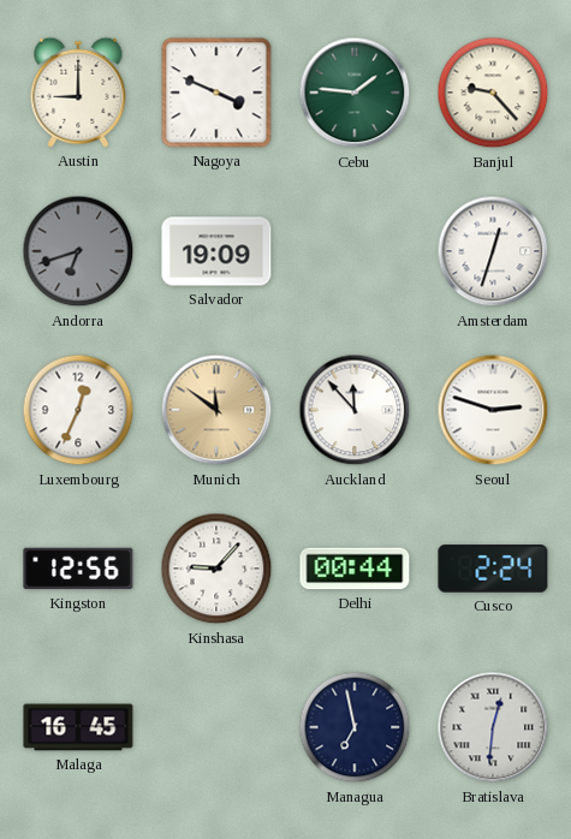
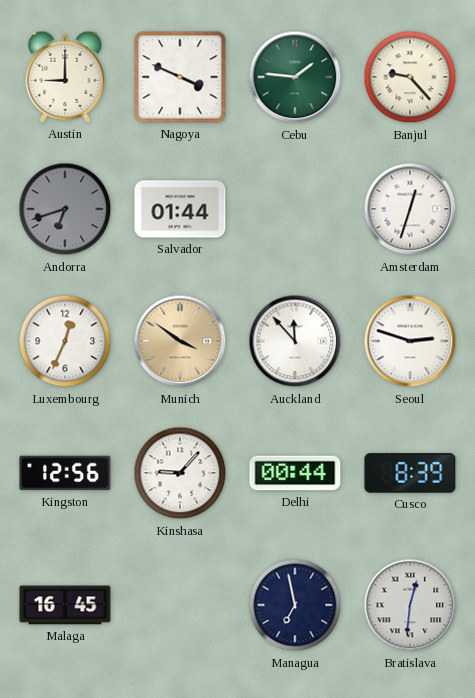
Salvador: 19:09 -> 01:44 (180, 209)
Munich: 11:51 -> 3:51 (180, 341)
Cusco: 2:24 -> 8:39 (410, 473)
